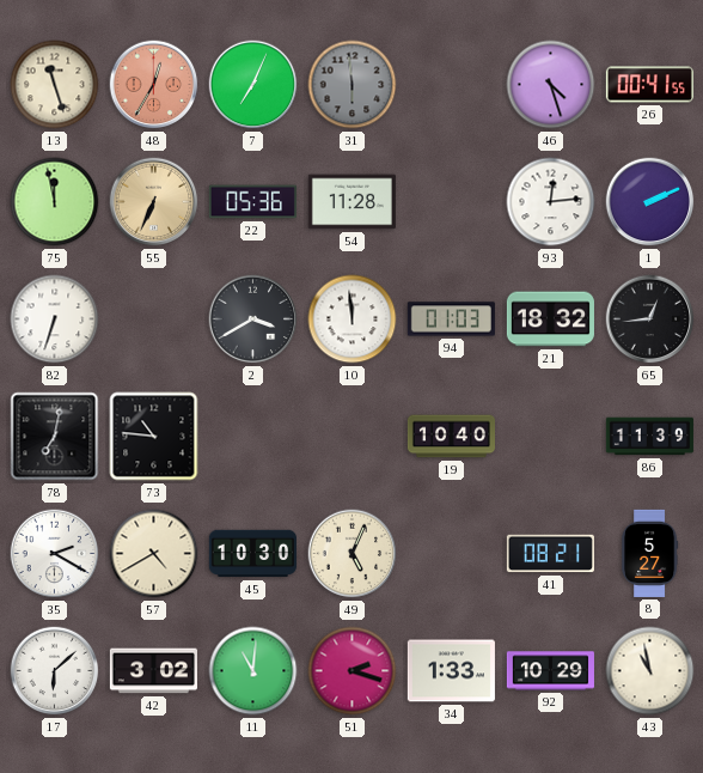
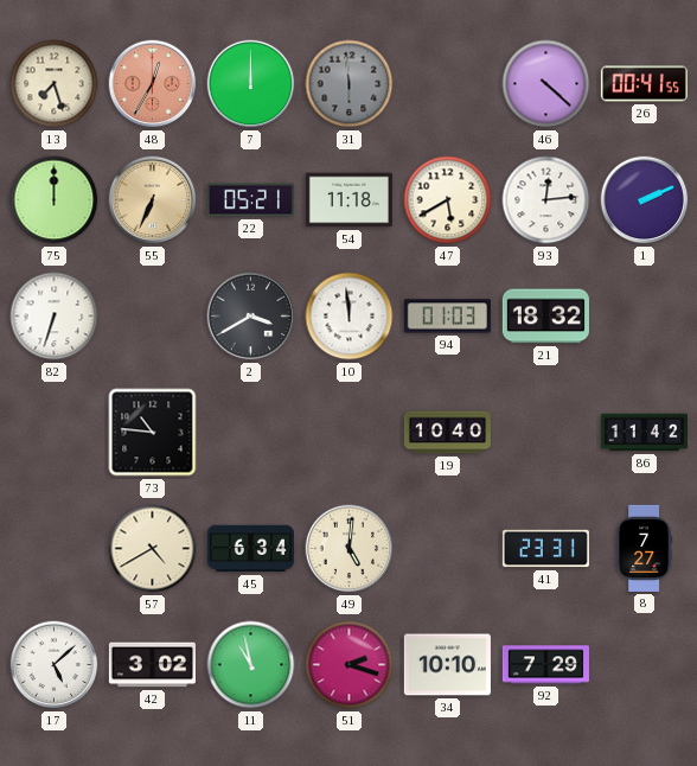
13: 11:27 -> 7:27 (55, 84)
7: 7:04 -> 12:00 (251, 84)
46: 4:27 -> 4:22 (546, 84)
75: 11:58 -> 12:00 (55, 200)
22: 05:36 -> 05:21 (250, 200)
54: 11:28 -> 11:18 (348, 200)
47: none -> 5:40 (448, 200)
65: 12:44 -> none (650, 319)
78: 7:02 -> none (55, 437)
86: 11:39 -> 11:42 (644, 433)
35: 2:20 -> none (55, 554)
45: 10:30 -> 6:34 (250, 549)
49: 5:04 -> 5:01 (350, 549)
41: 08:21 -> 23:31 (545, 549)
8: 5:27 -> 7:27 (645, 548)
17: 6:08 -> 5:08 (55, 665)
11: 11:01 -> 10:58 (251, 665)
34: 1:33 -> 10:10 (447, 665)
92: 10:29 -> 7:29 (545, 665)
43: 10:58 -> none (650, 671)
